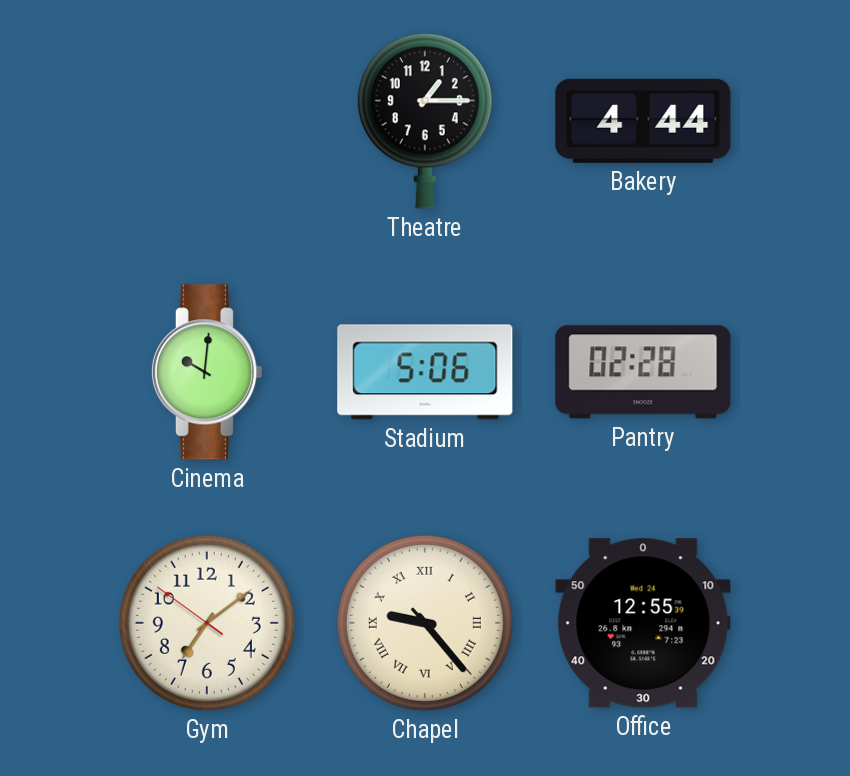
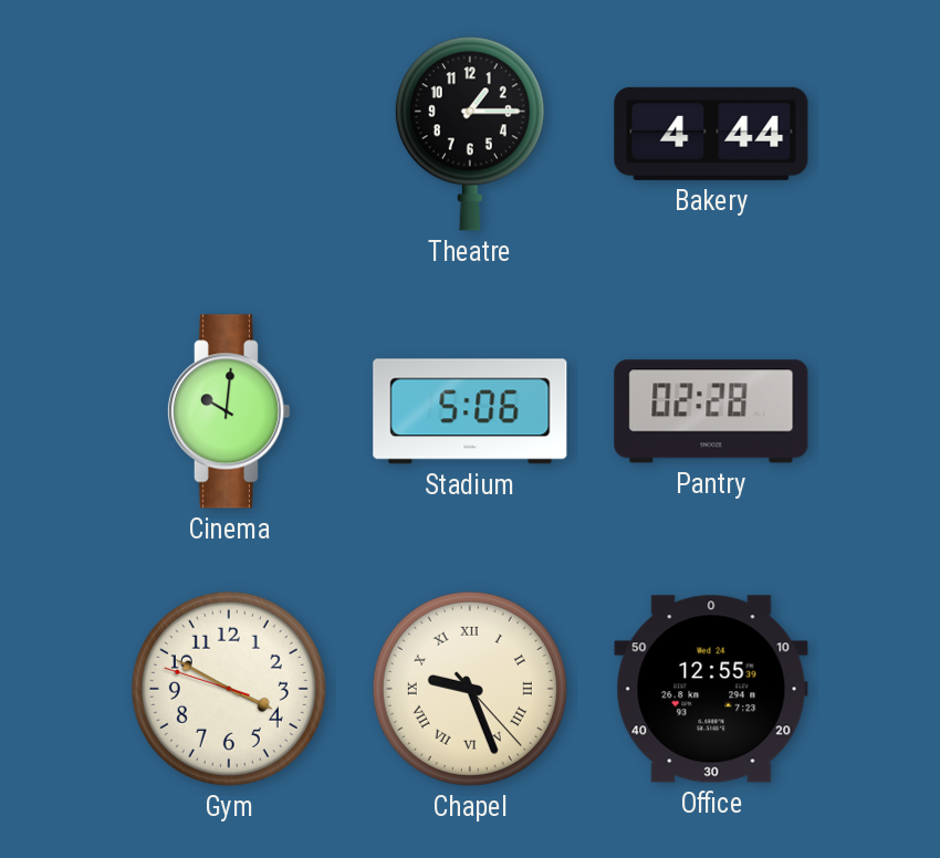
Gym: 7:08 -> 3:49 (229, 689)
Chapel: 9:23 -> 9:26 (470, 689)
